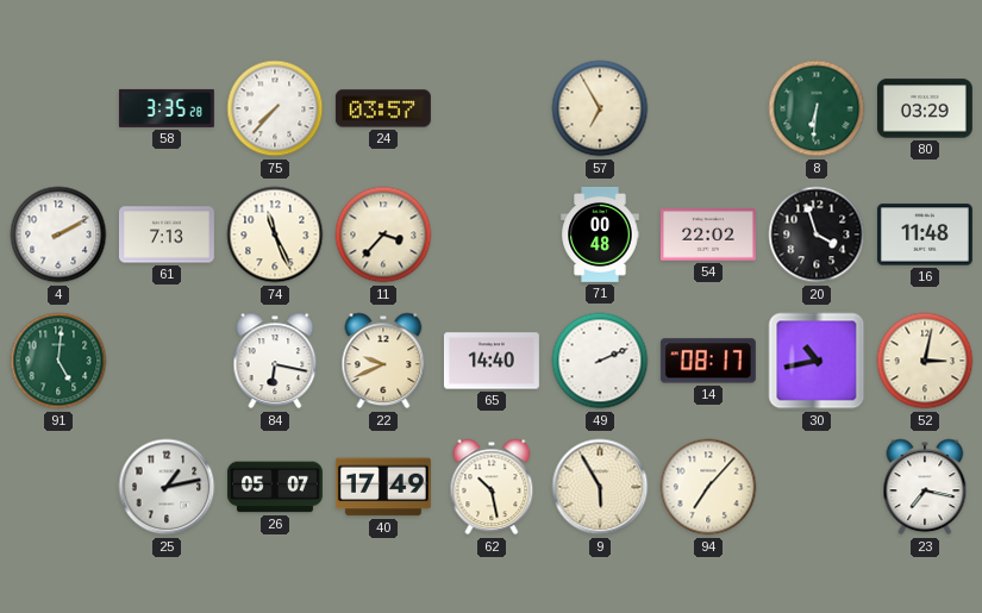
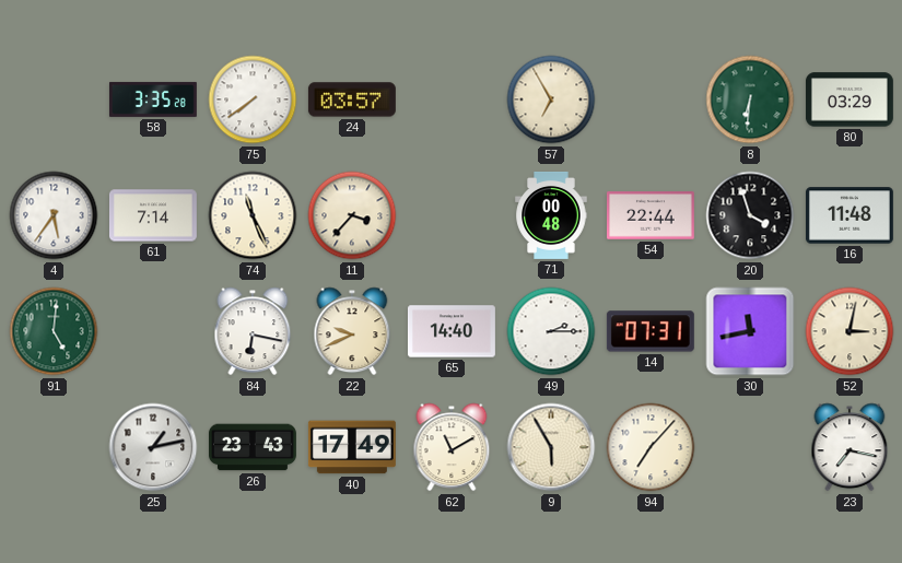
75: 7:37 -> 7:39 (253, 99)
4: 2:10 -> 5:36 (54, 215)
61: 7:13 -> 7:14 (153, 215)
54: 22:02 -> 22:44 (651, 215)
49: 2:11 -> 2:15 (551, 331)
14: 08:17 -> 07:31 (651, 331)
30: 10:43 -> 11:43 (750, 331)
26: 05:07 -> 23:43 (253, 447)
62: 10:28 -> 11:10 (452, 447)
